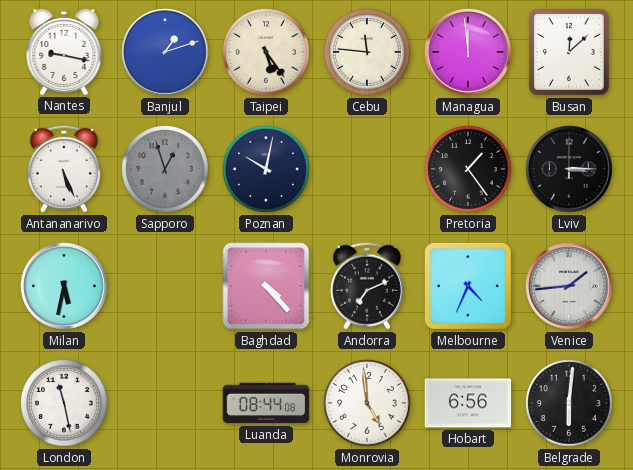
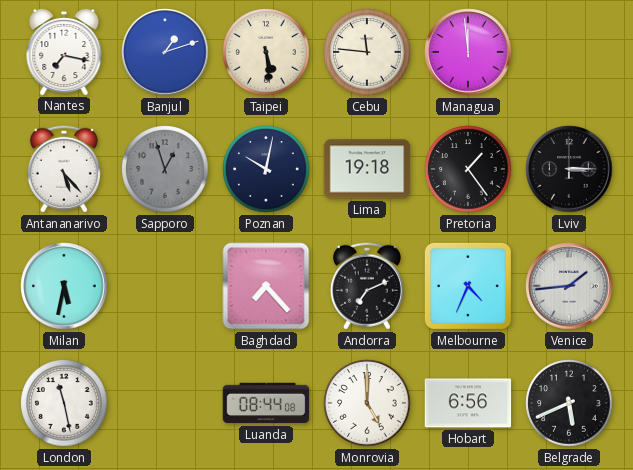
Nantes: 9:17 -> 7:17 (64, 51)
Taipei: 5:24 -> 5:29 (266, 52)
Busan: 12:08 -> none (570, 53)
Antananarivo: 5:26 -> 5:23 (64, 169)
Lima: none -> 19:18 (367, 169)
Baghdad: 4:23 -> 7:23 (266, 286)
Monrovia: 4:59 -> 5:00 (367, 403)
Belgrade: 6:01 -> 5:41 (569, 403)
